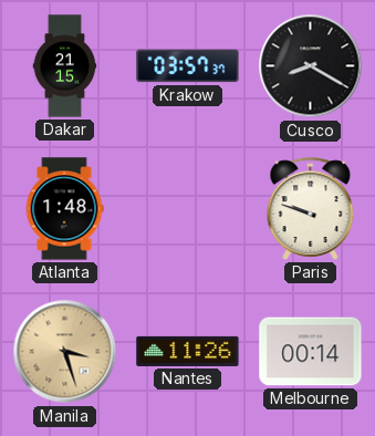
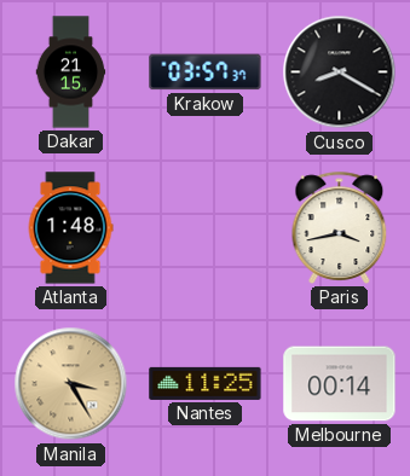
Paris: 9:48 -> 3:43 (340, 227)
Manila: 3:27 -> 3:25 (71, 384)
Nantes: 11:26 -> 11:25 (206, 383)
